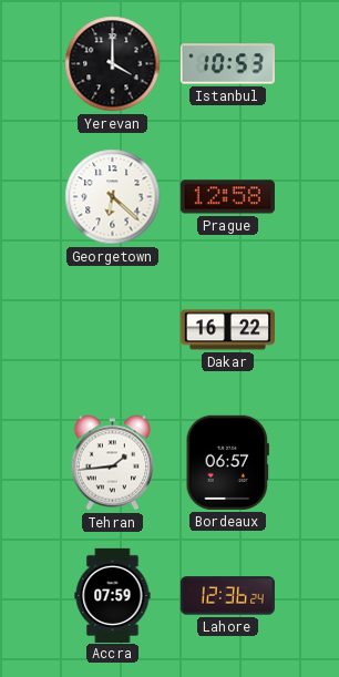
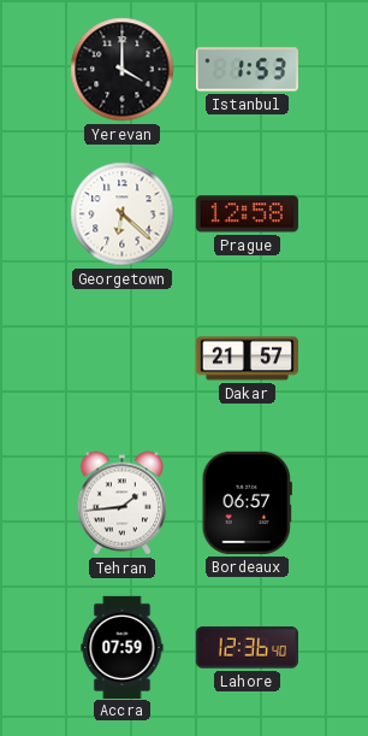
Istanbul: 10:53 -> 1:53 (247, 70)
Dakar: 16:22 -> 21:57 (247, 359)
Lahore: 12:36:24 -> 12:36:40 (247, 648)
